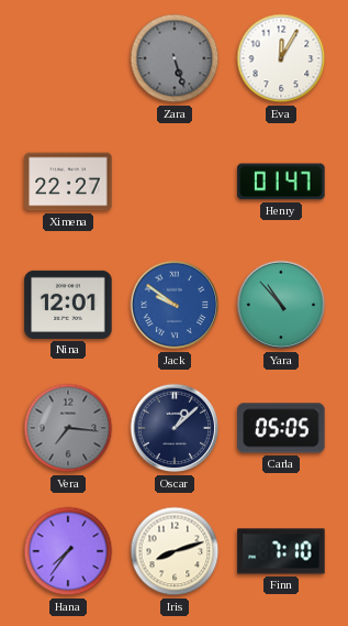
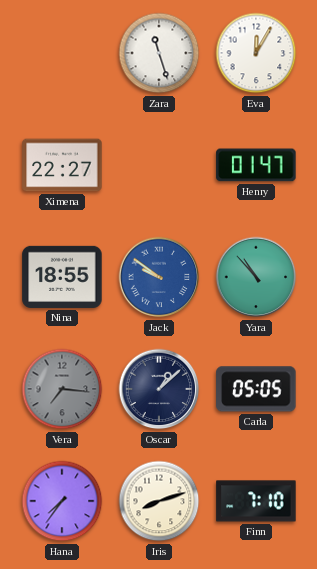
Zara: 5:27 -> 11:27 (159, 53)
Zara dial: grey -> white (159, 53)
Nina: 12:01 -> 18:55 (62, 277)
